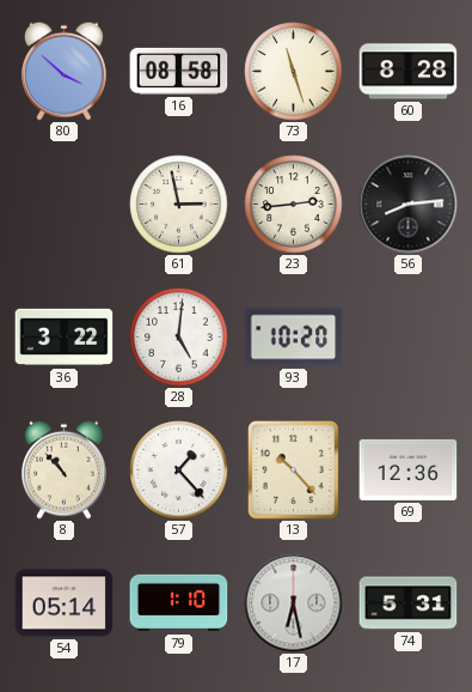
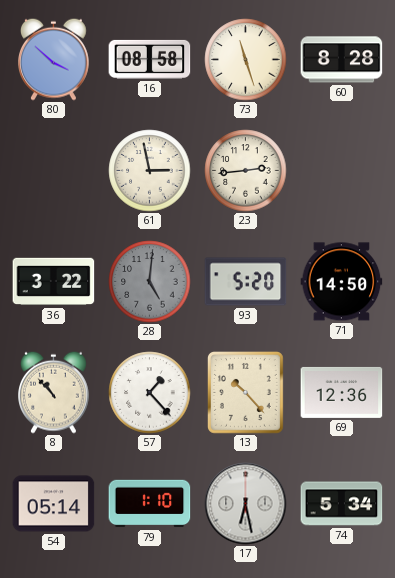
56: 8:14 -> none (409, 205)
28 dial: white -> grey (150, 282)
93: 10:20 -> 5:20 (246, 282)
71: none -> 14:50 (342, 282)
74: 5:31 -> 5:34 (342, 504)
